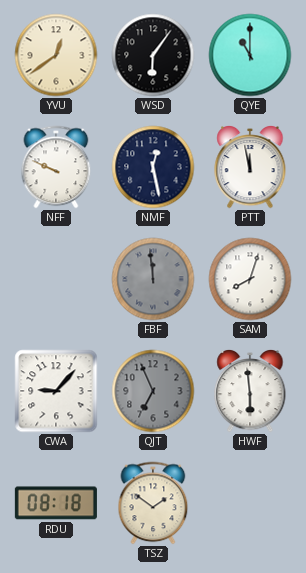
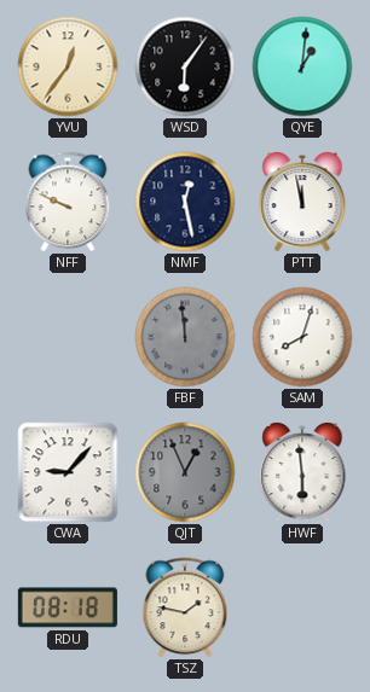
YVU: 12:39 -> 12:36 (68, 66)
QYE: 11:00 -> 1:01 (302, 66)
QJT: 6:56 -> 12:56 (185, 472)
TSZ: 1:51 -> 1:47 (185, 607)
